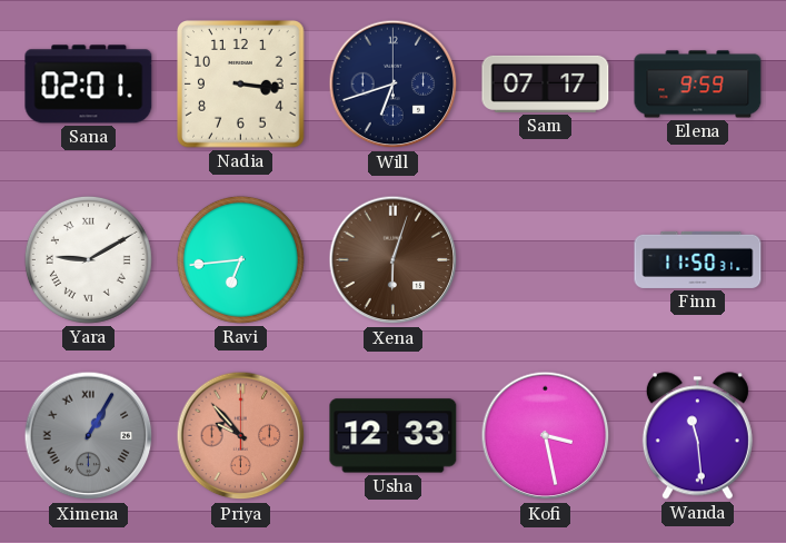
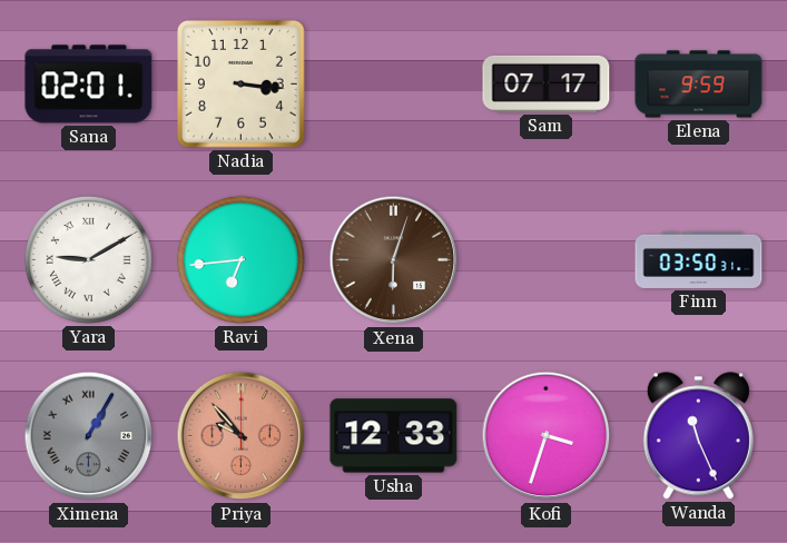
Will: 6:42 -> none (394, 85)
Finn: 11:50 -> 03:50 (699, 259)
Kofi: 3:28 -> 3:33 (547, 436)
Wanda: 11:29 -> 11:26 (698, 436)
